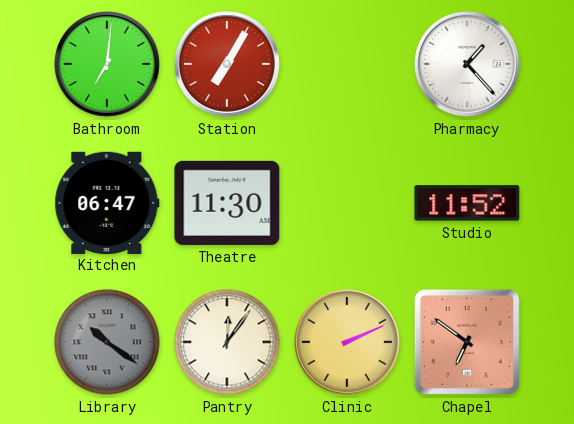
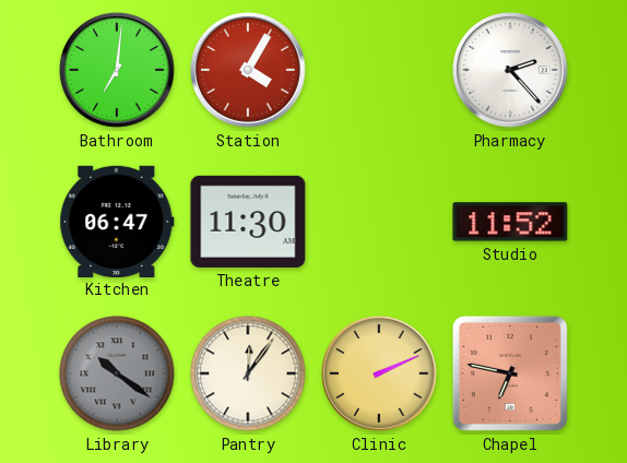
Station: 7:05 -> 4:05 (249, 71)
Pharmacy: 1:23 -> 2:23 (511, 71)
Chapel: 6:51 -> 6:47 (510, 373)
